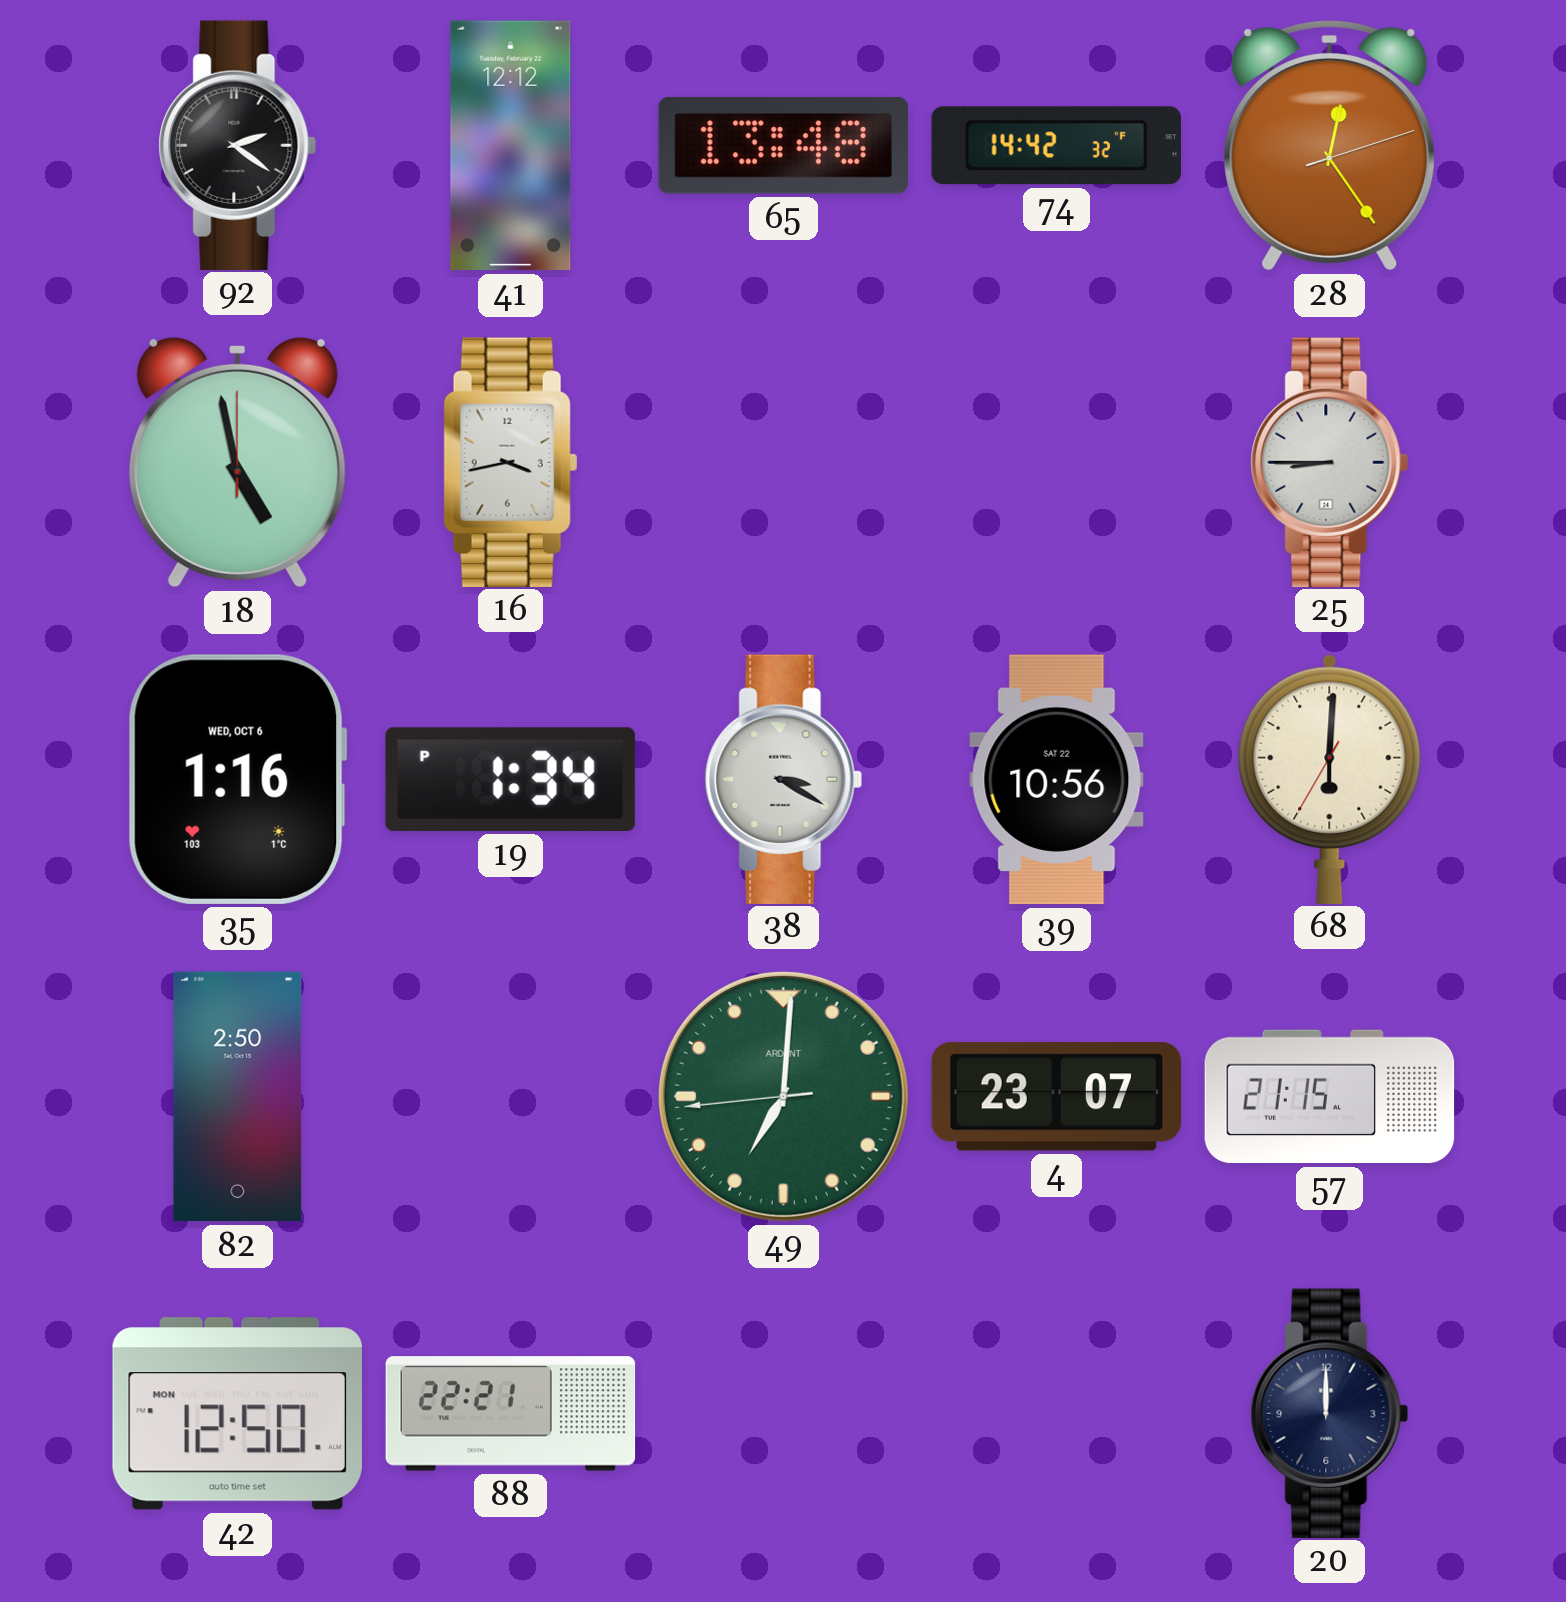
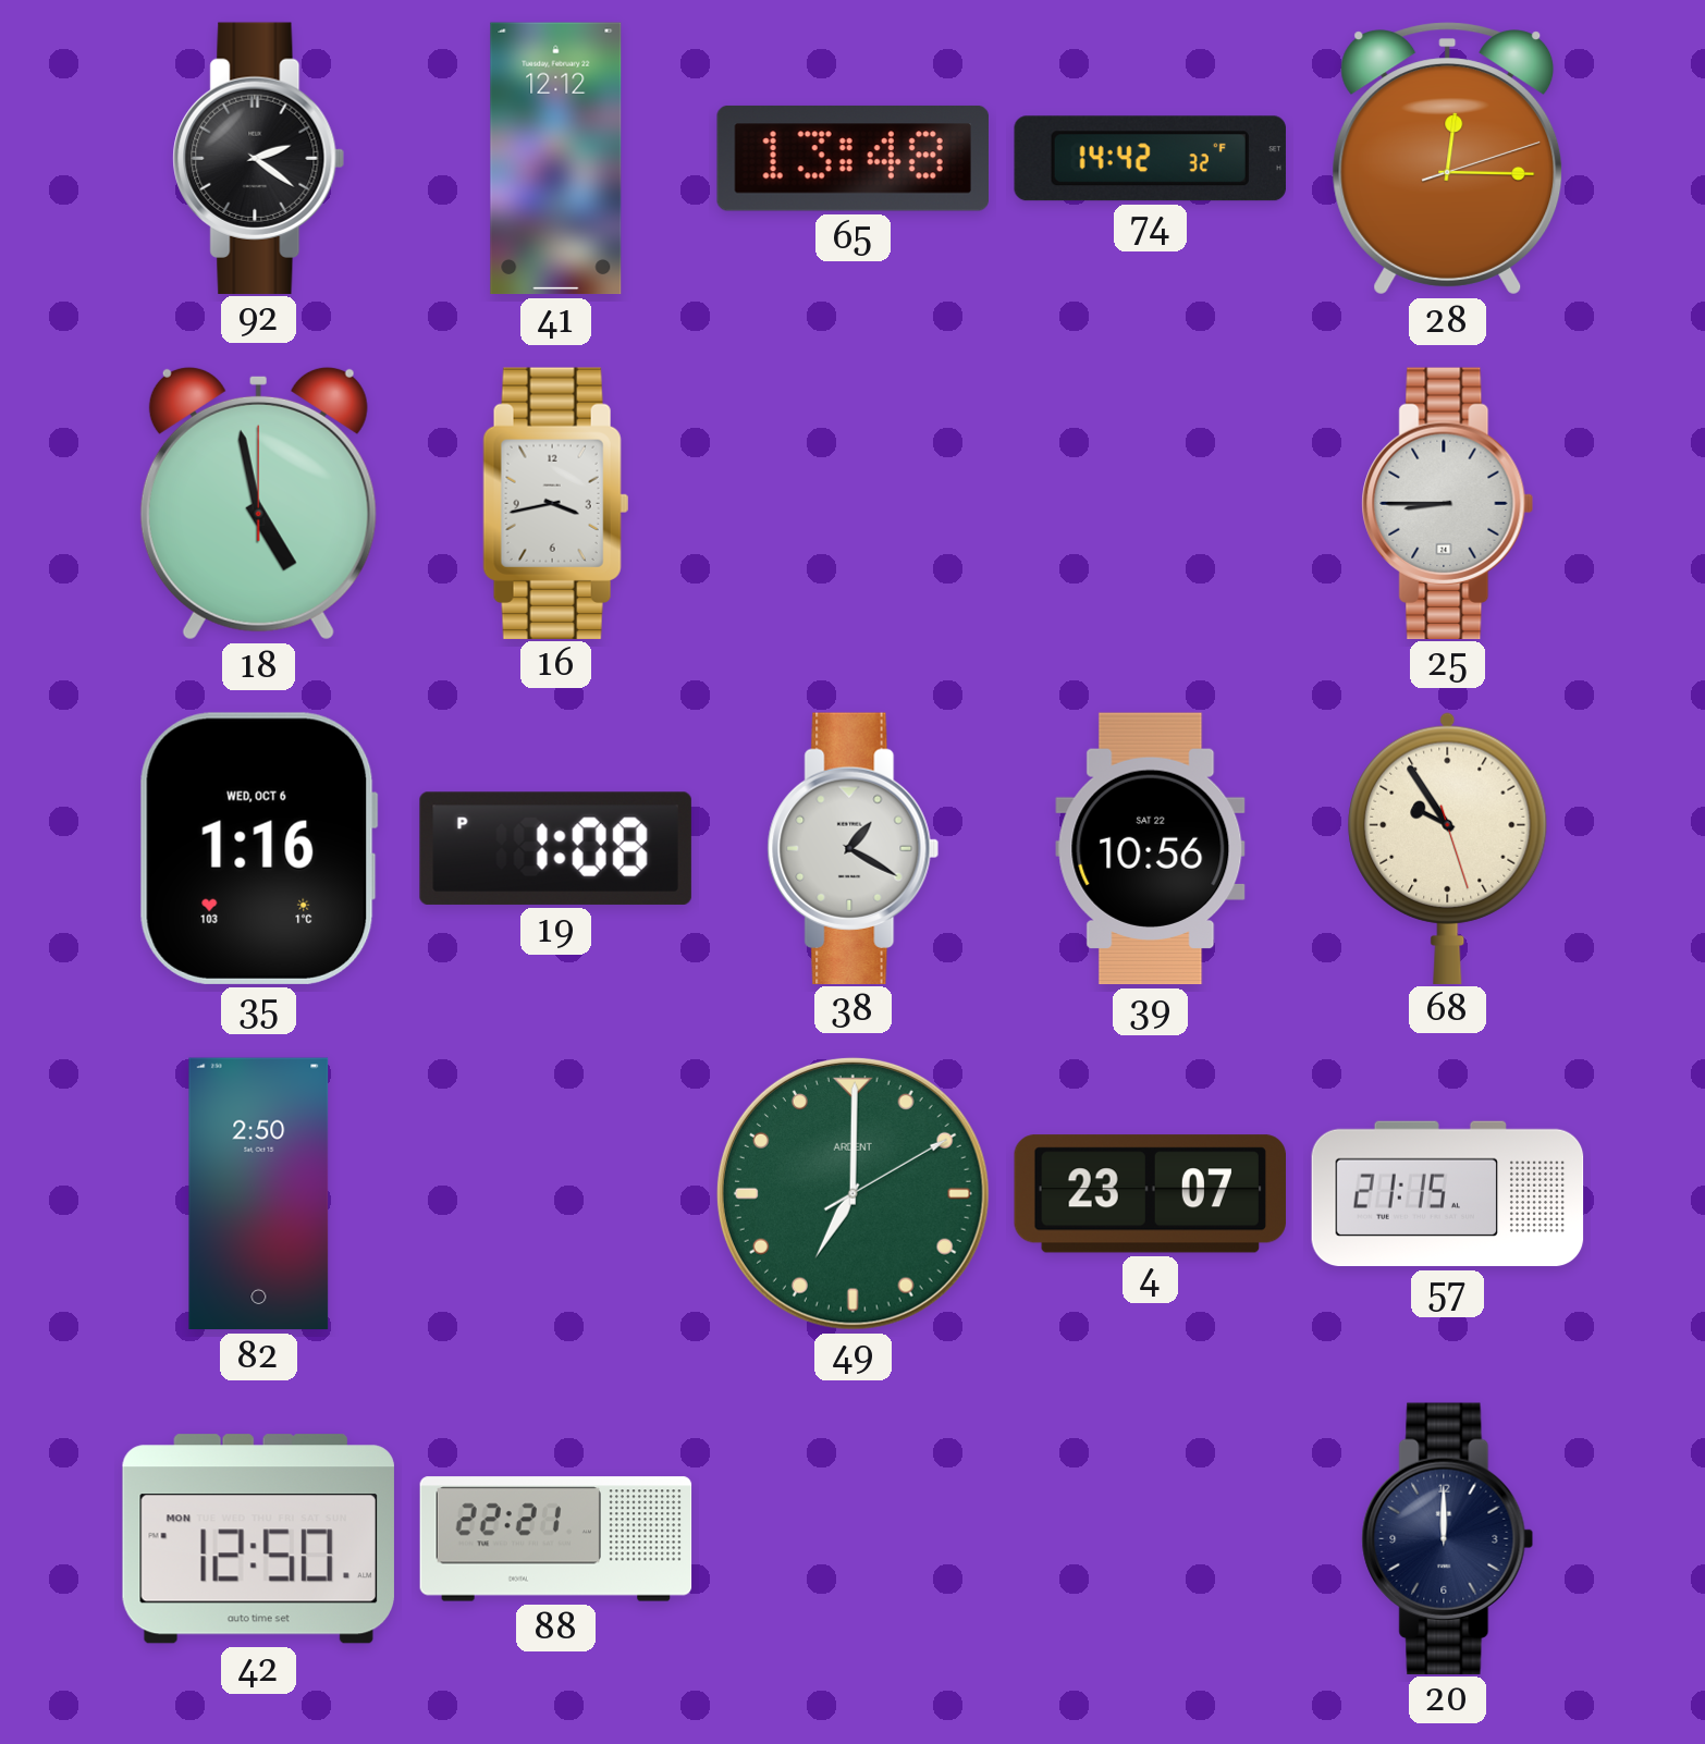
28: 12:24 -> 12:15 (1448, 159)
19: 1:34 -> 1:08 (555, 848)
38: 3:20 -> 1:20 (854, 848)
68: 6:00 -> 9:54 (1448, 847)
49: 7:00:44 -> 7:00:10 (852, 1193)
